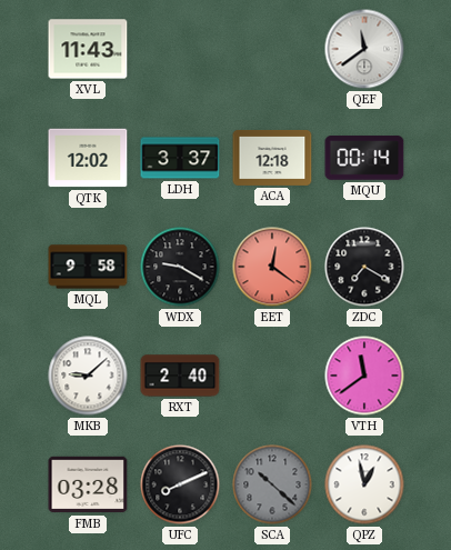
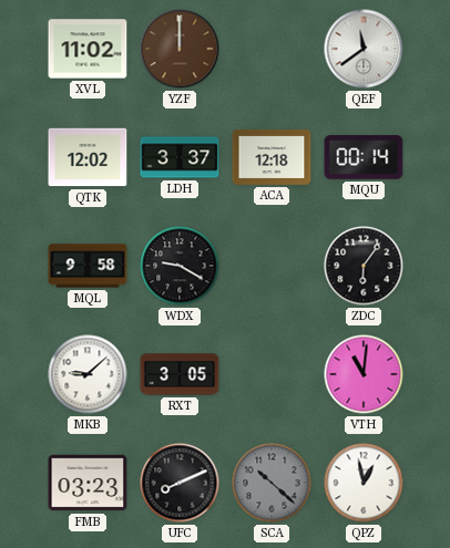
XVL: 11:43 -> 11:02 (88, 49)
YZF: none -> 12:00 (180, 49)
EET: 12:21 -> none (272, 267)
ZDC: 7:20 -> 6:06 (364, 266)
RXT: 2:40 -> 3:05 (180, 374)
VTH: 11:39 -> 11:01 (364, 374)
FMB: 03:28 -> 03:23 (88, 483)
